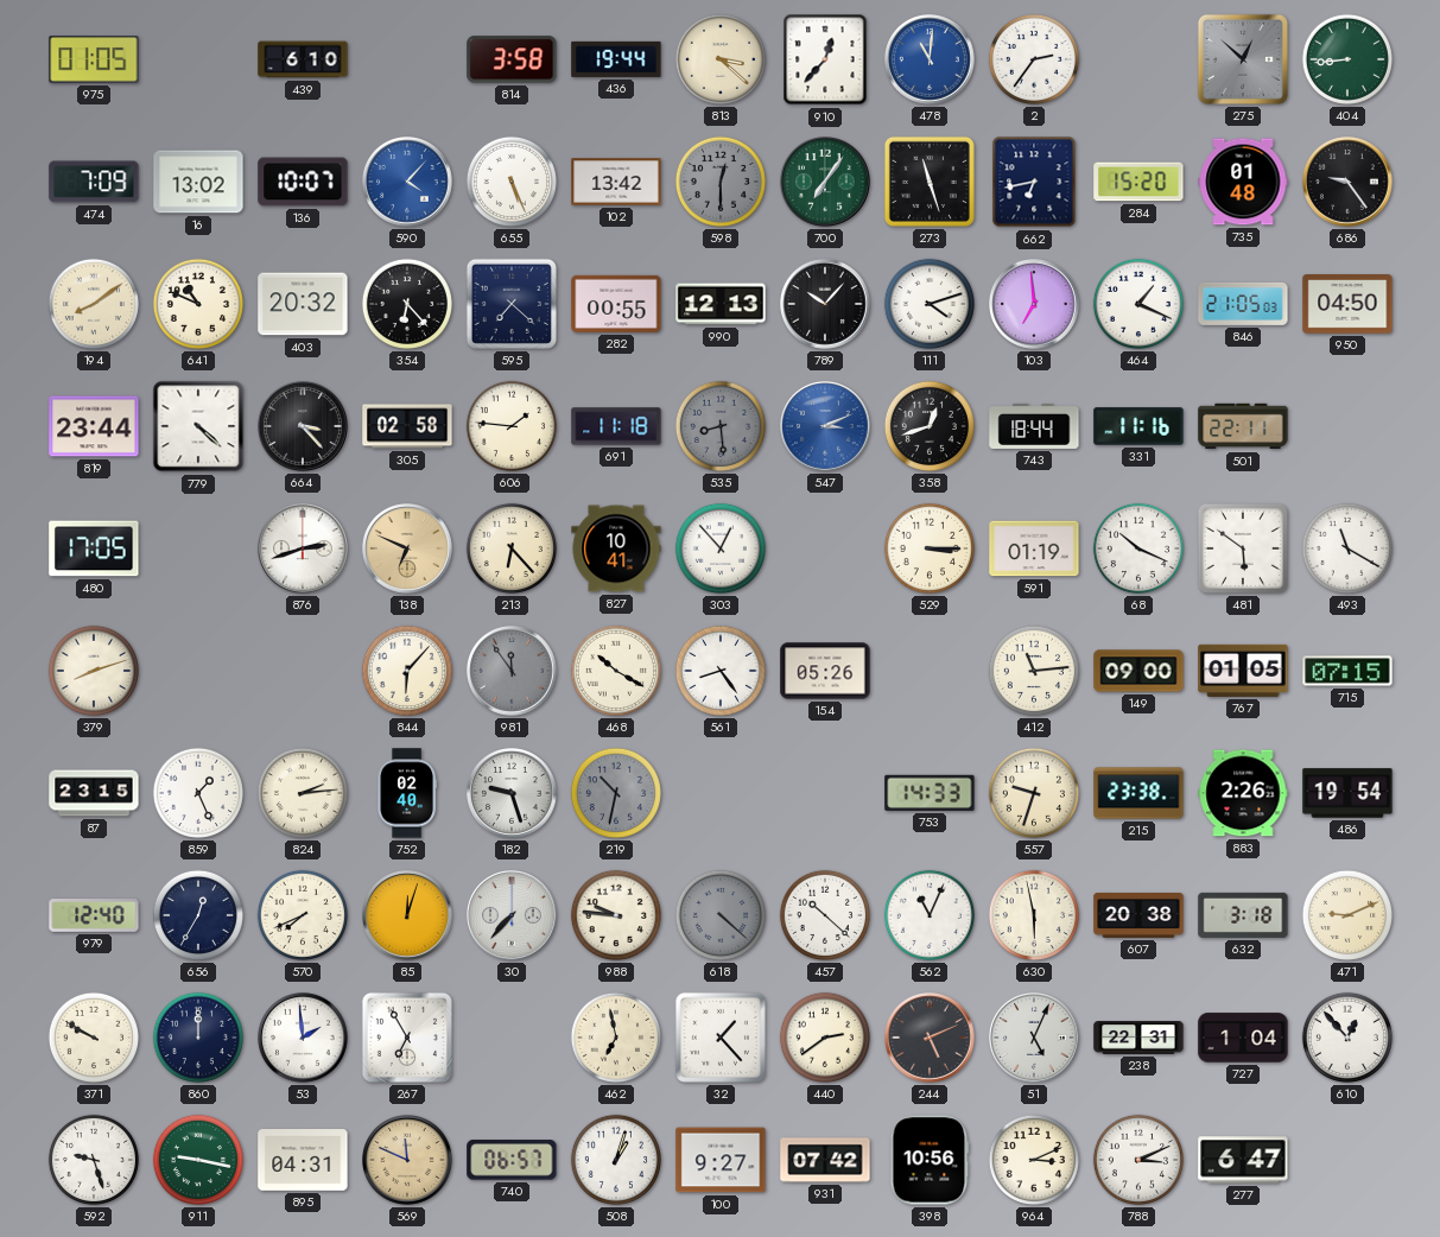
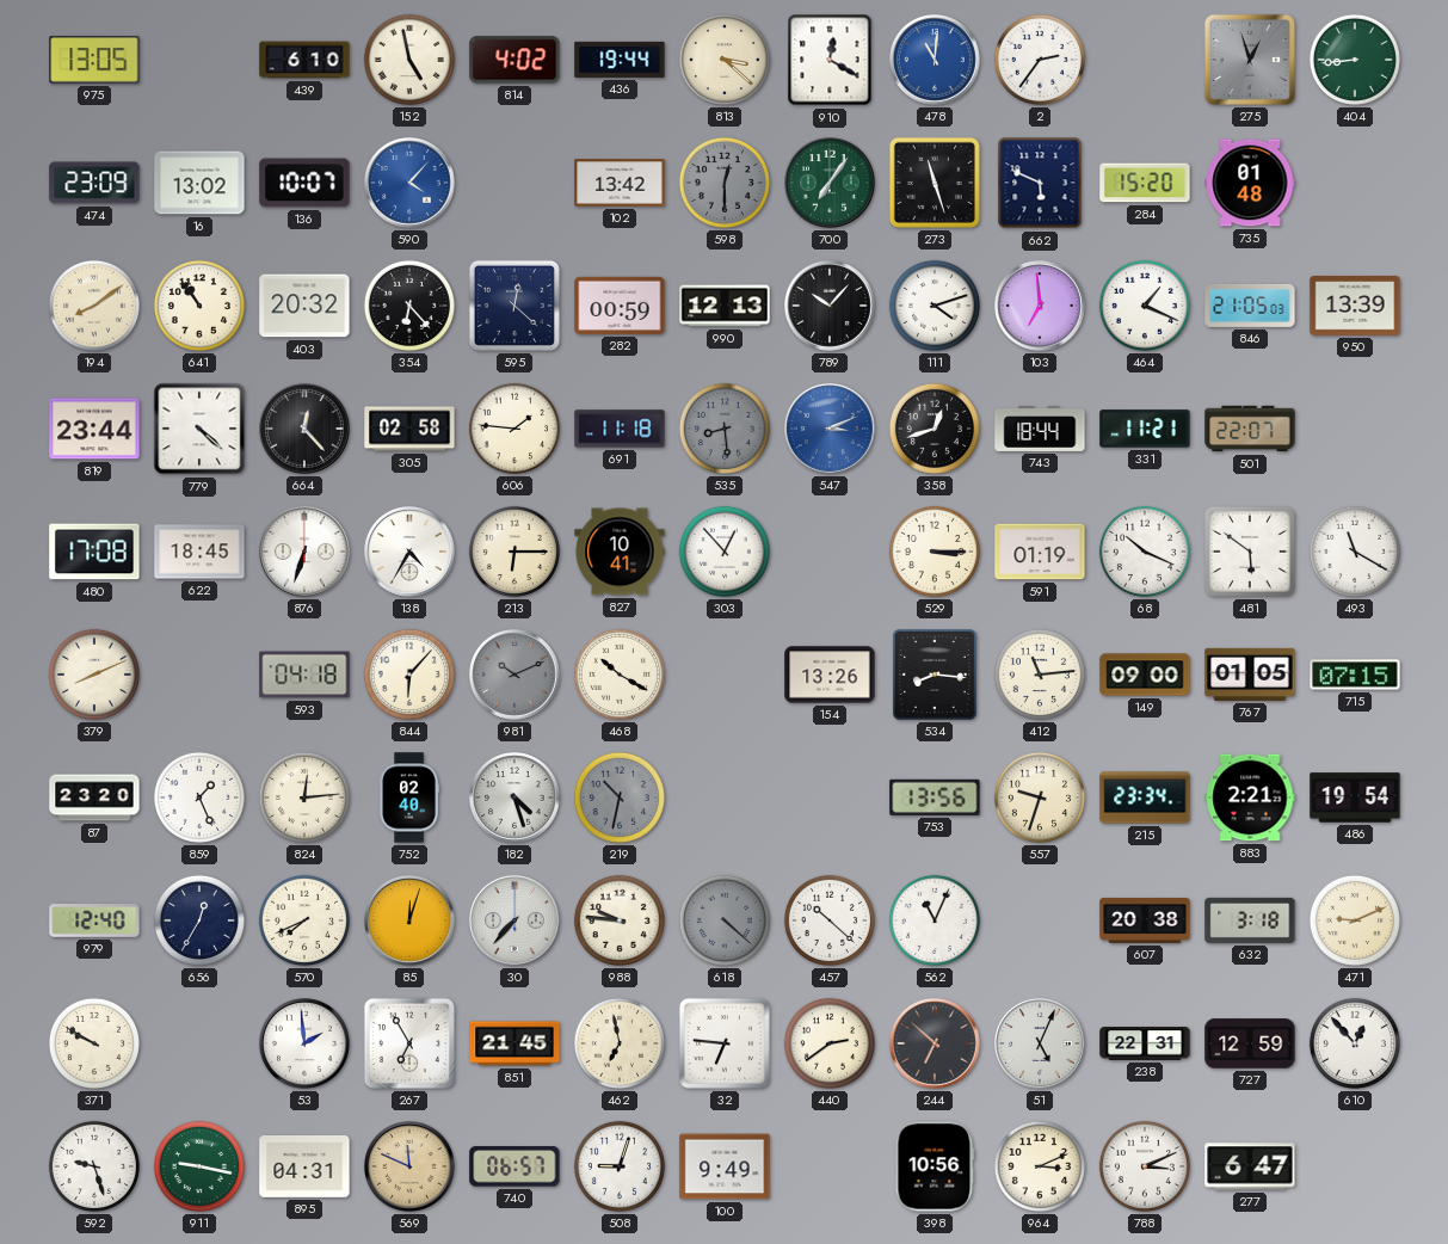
975: 01:05 -> 13:05 (94, 60)
152: none -> 4:58 (409, 60)
814: 3:58 -> 4:02 (514, 60)
910: 12:37 -> 12:20 (830, 60)
275: 12:52 -> 12:57 (1250, 60)
474: 7:09 -> 23:09 (94, 183)
655: 5:26 -> none (512, 182)
662: 6:43 -> 5:49 (1040, 183)
686: 9:24 -> none (1349, 183)
641: 10:49 -> 10:54 (199, 306)
595: 7:22 -> 12:22 (514, 306)
282: 00:55 -> 00:59 (620, 306)
950: 04:50 -> 13:39 (1355, 306)
664: 3:23 -> 12:23 (306, 430)
331: 11:16 -> 11:21 (1145, 429)
501: 22:11 -> 22:07 (1250, 429)
480: 17:05 -> 17:08 (94, 552)
622: none -> 18:45 (199, 552)
876: 2:42 -> 6:33 (306, 553)
138: 6:49 -> 4:35 (411, 553)
138 dial: champagne -> white (411, 553)
213: 6:23 -> 6:15 (514, 552)
379: 8:12 -> 8:11 (94, 675)
593: none -> 04:18 (304, 675)
981: 11:54 -> 10:11 (516, 676)
561: 8:24 -> none (721, 671)
154: 05:26 -> 13:26 (830, 675)
534: none -> 8:16 (936, 675)
87: 23:15 -> 23:20 (94, 797)
824: 2:14 -> 12:14 (304, 797)
182: 9:27 -> 4:27 (516, 799)
753: 14:33 -> 13:56 (935, 797)
215: 23:38 -> 23:34 (1145, 797)
883: 2:26 -> 2:21 (1250, 797)
630: 5:58 -> none (1034, 915)
860: 12:00 -> none (198, 1038)
851: none -> 21:45 (514, 1043)
32: 1:23 -> 6:46 (725, 1043)
244: 5:11 -> 6:52 (936, 1045)
727: 1:04 -> 12:59 (1250, 1043)
508: 1:03 -> 9:03 (620, 1166)
100: 9:27 -> 9:49 (725, 1166)
931: 07:42 -> none (825, 1160)
